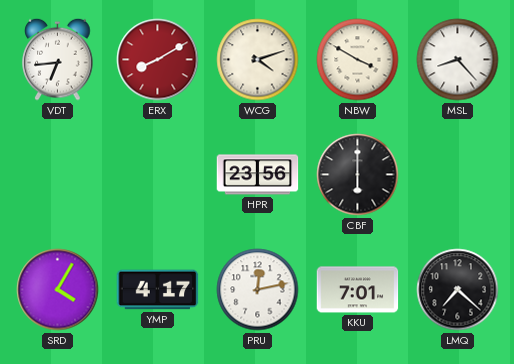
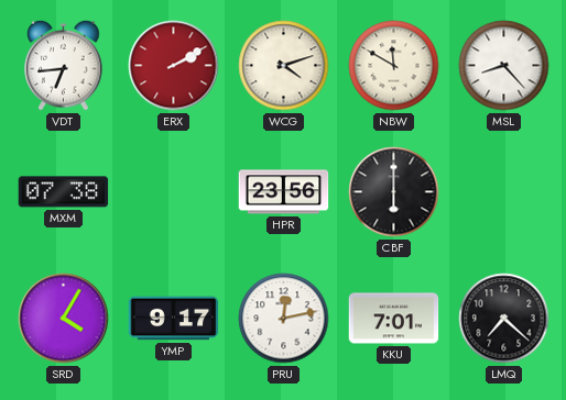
ERX: 8:10 -> 2:10 (174, 66)
NBW: 3:50 -> 11:50 (394, 66)
MXM: none -> 07:38 (64, 192)
YMP: 4:17 -> 9:17 (174, 319)
